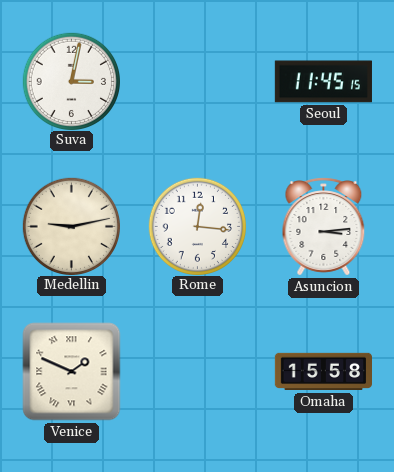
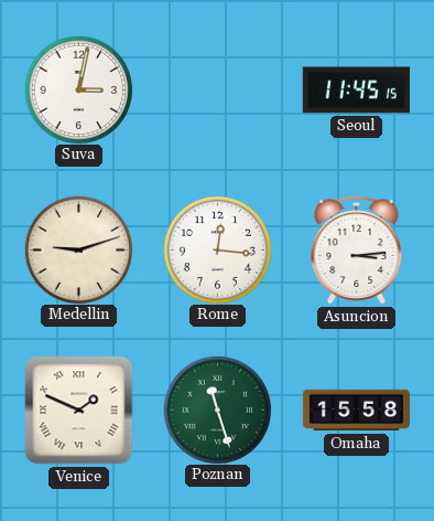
Medellin: 9:13 -> 9:12 (78, 249)
Poznan: none -> 11:27 (217, 410)
